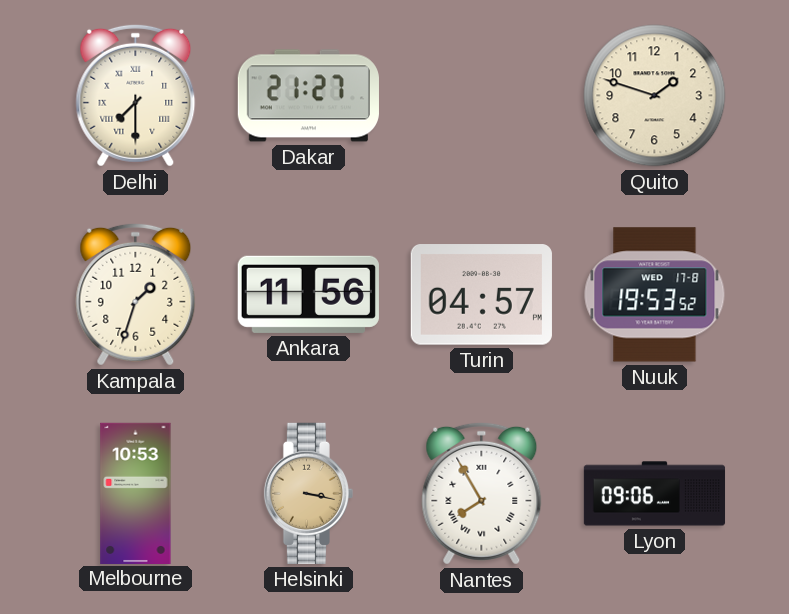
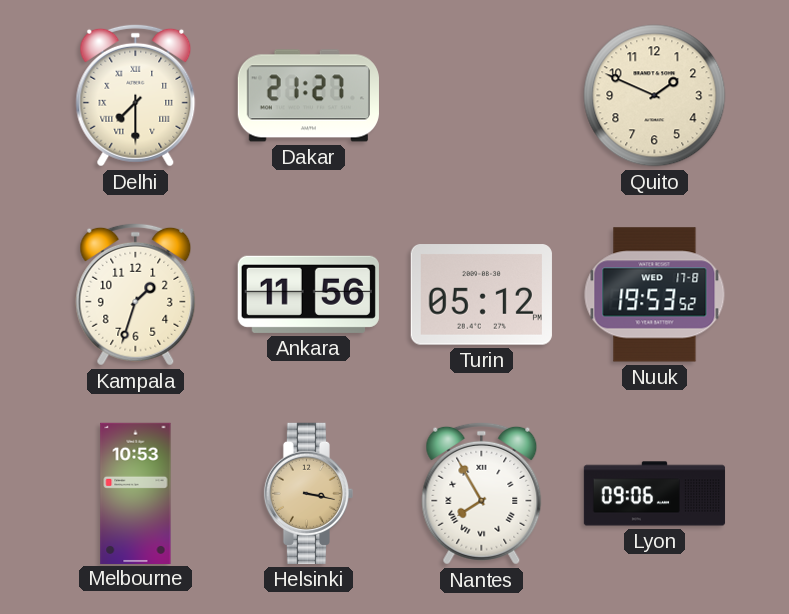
Quito: 1:48 -> 1:49 (655, 96)
Turin: 04:57 -> 05:12 (481, 295)
